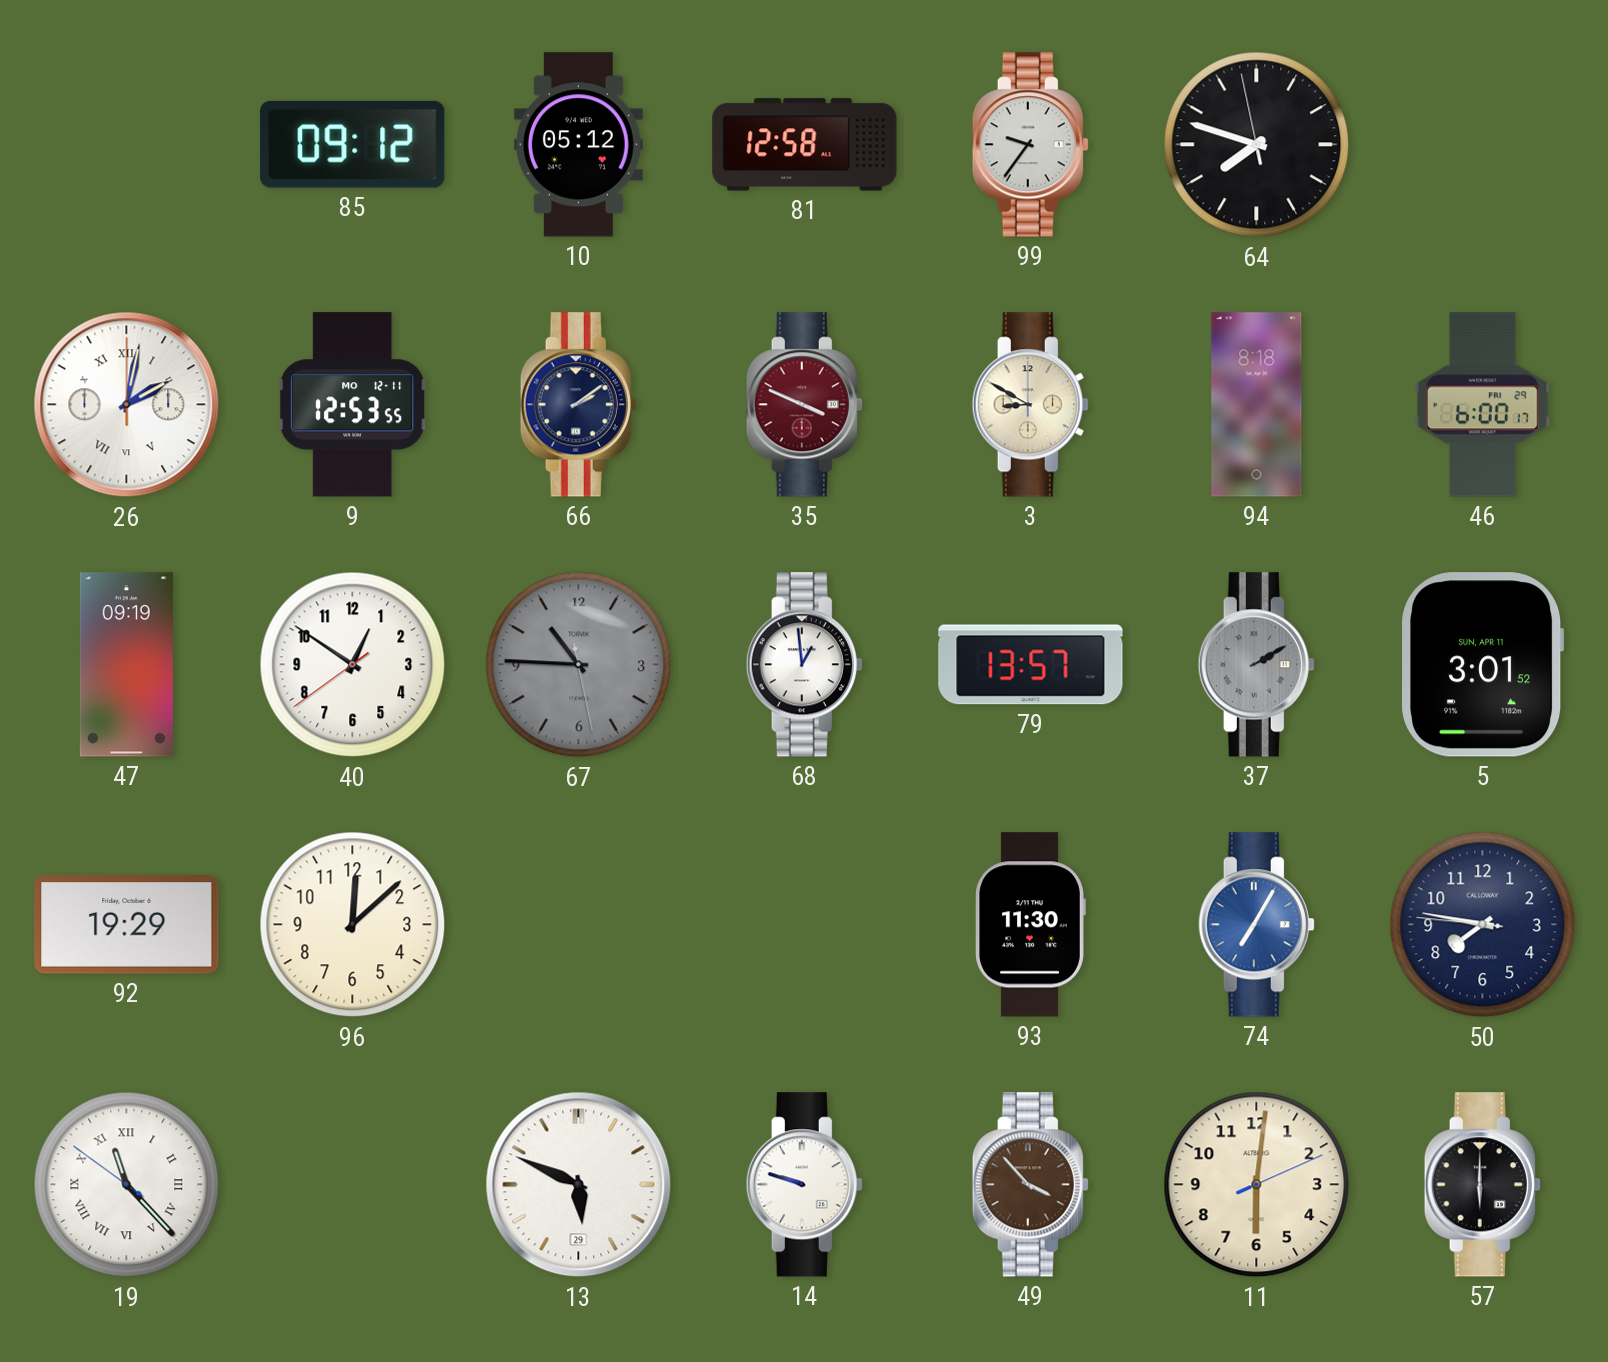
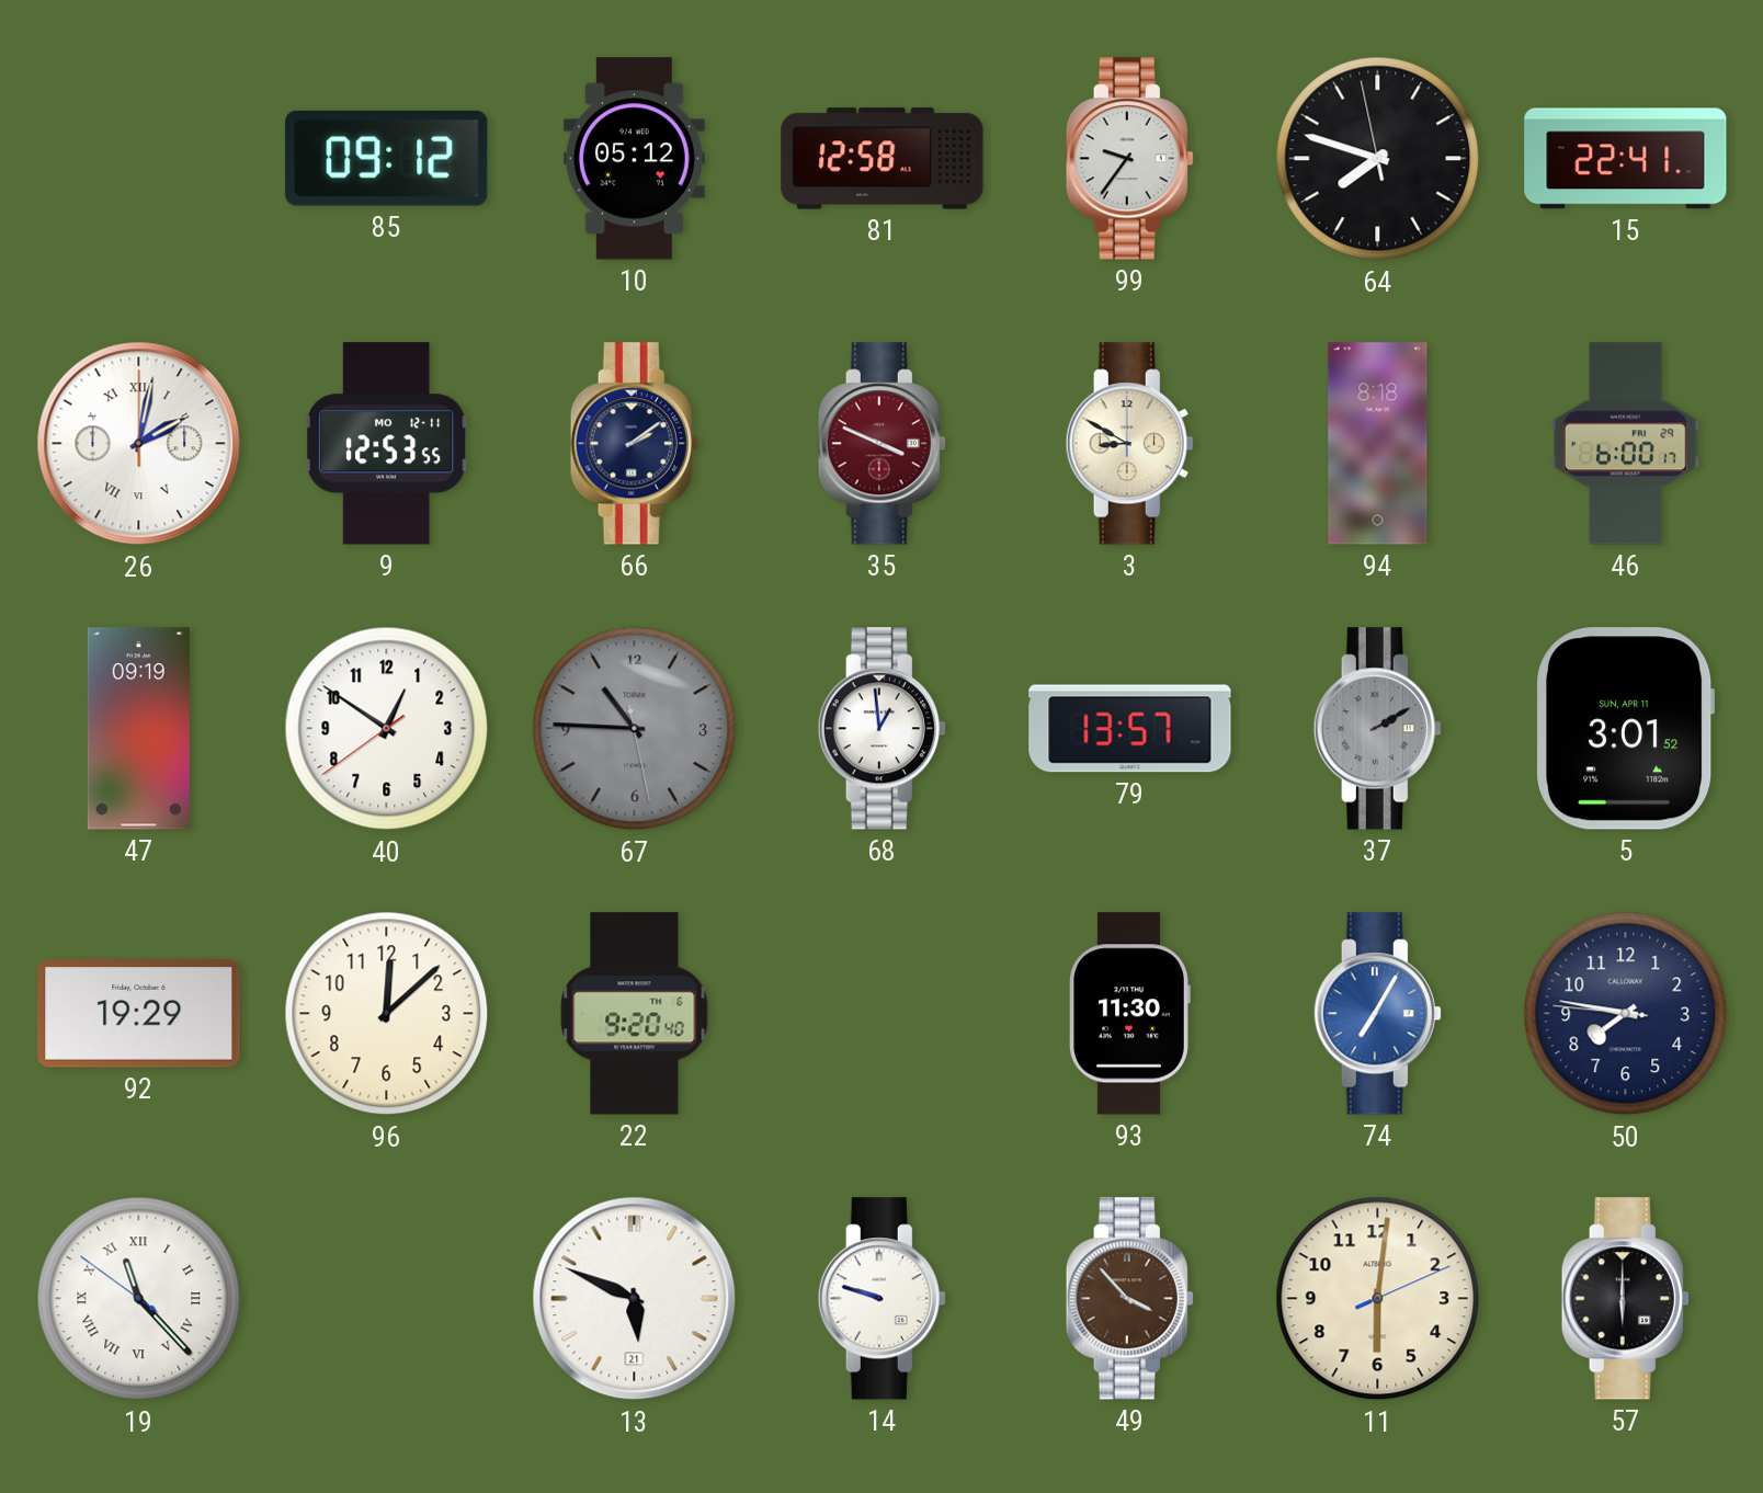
15: none -> 22:41 (1626, 159)
22: none -> 9:20 (635, 1014)
13 date: 29 -> 21 (635, 1299)
